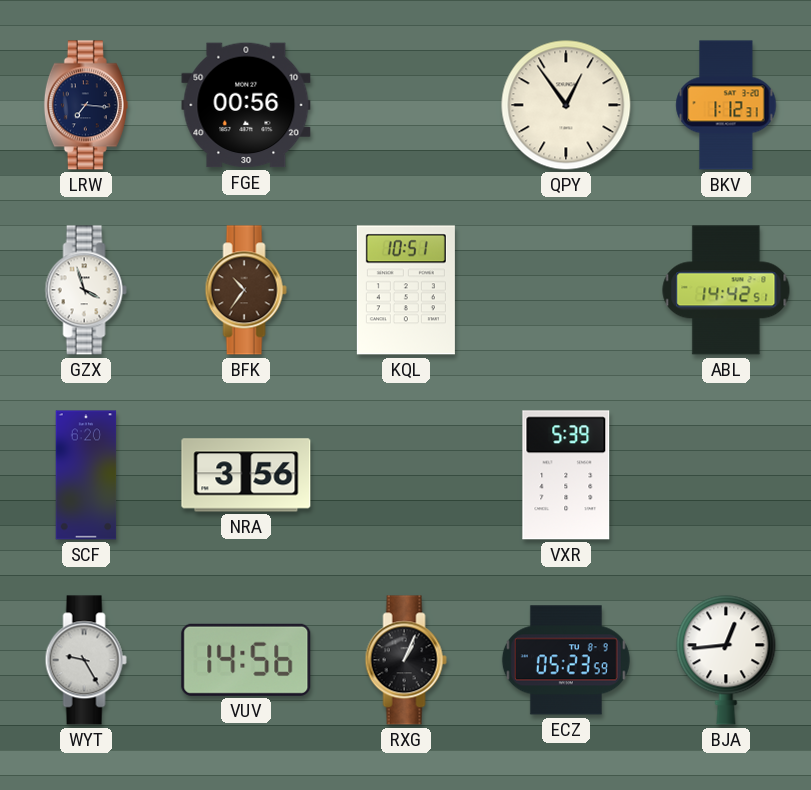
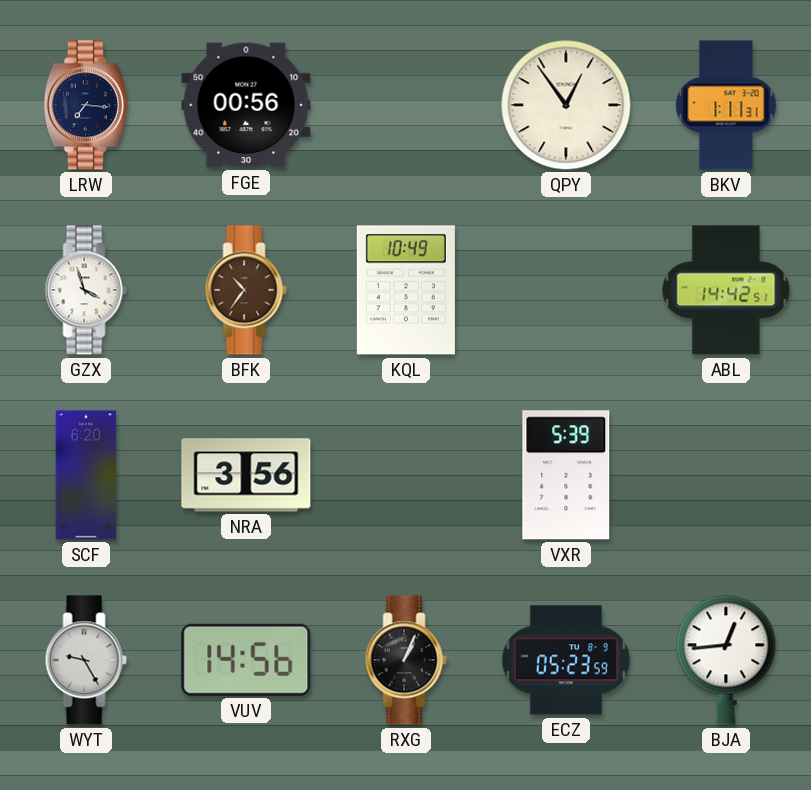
BKV: 1:12 -> 1:11 (726, 105)
KQL: 10:51 -> 10:49 (406, 290)
